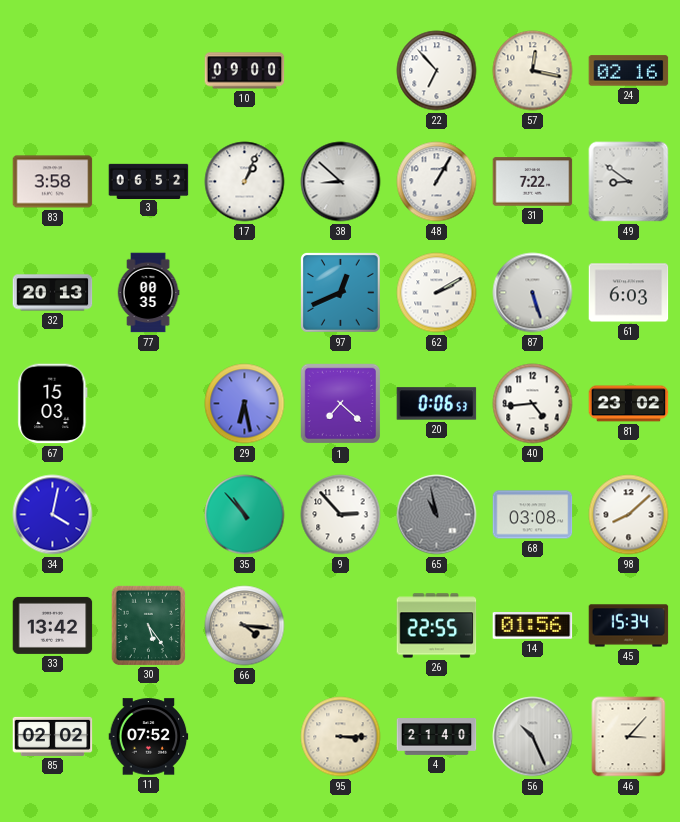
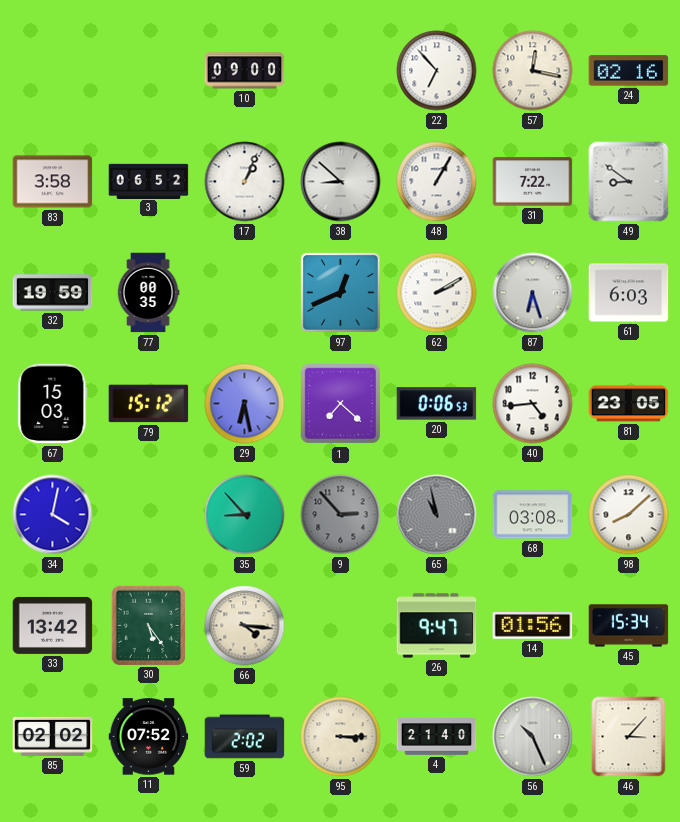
32: 20:13 -> 19:59 (53, 293)
87: 5:27 -> 6:27 (533, 293)
79: none -> 15:12 (149, 404)
81: 23:02 -> 23:05 (629, 404)
35: 10:53 -> 8:53 (245, 515)
9 dial: white -> grey (341, 515)
26: 22:55 -> 9:47 (437, 626)
59: none -> 2:02 (245, 737)
